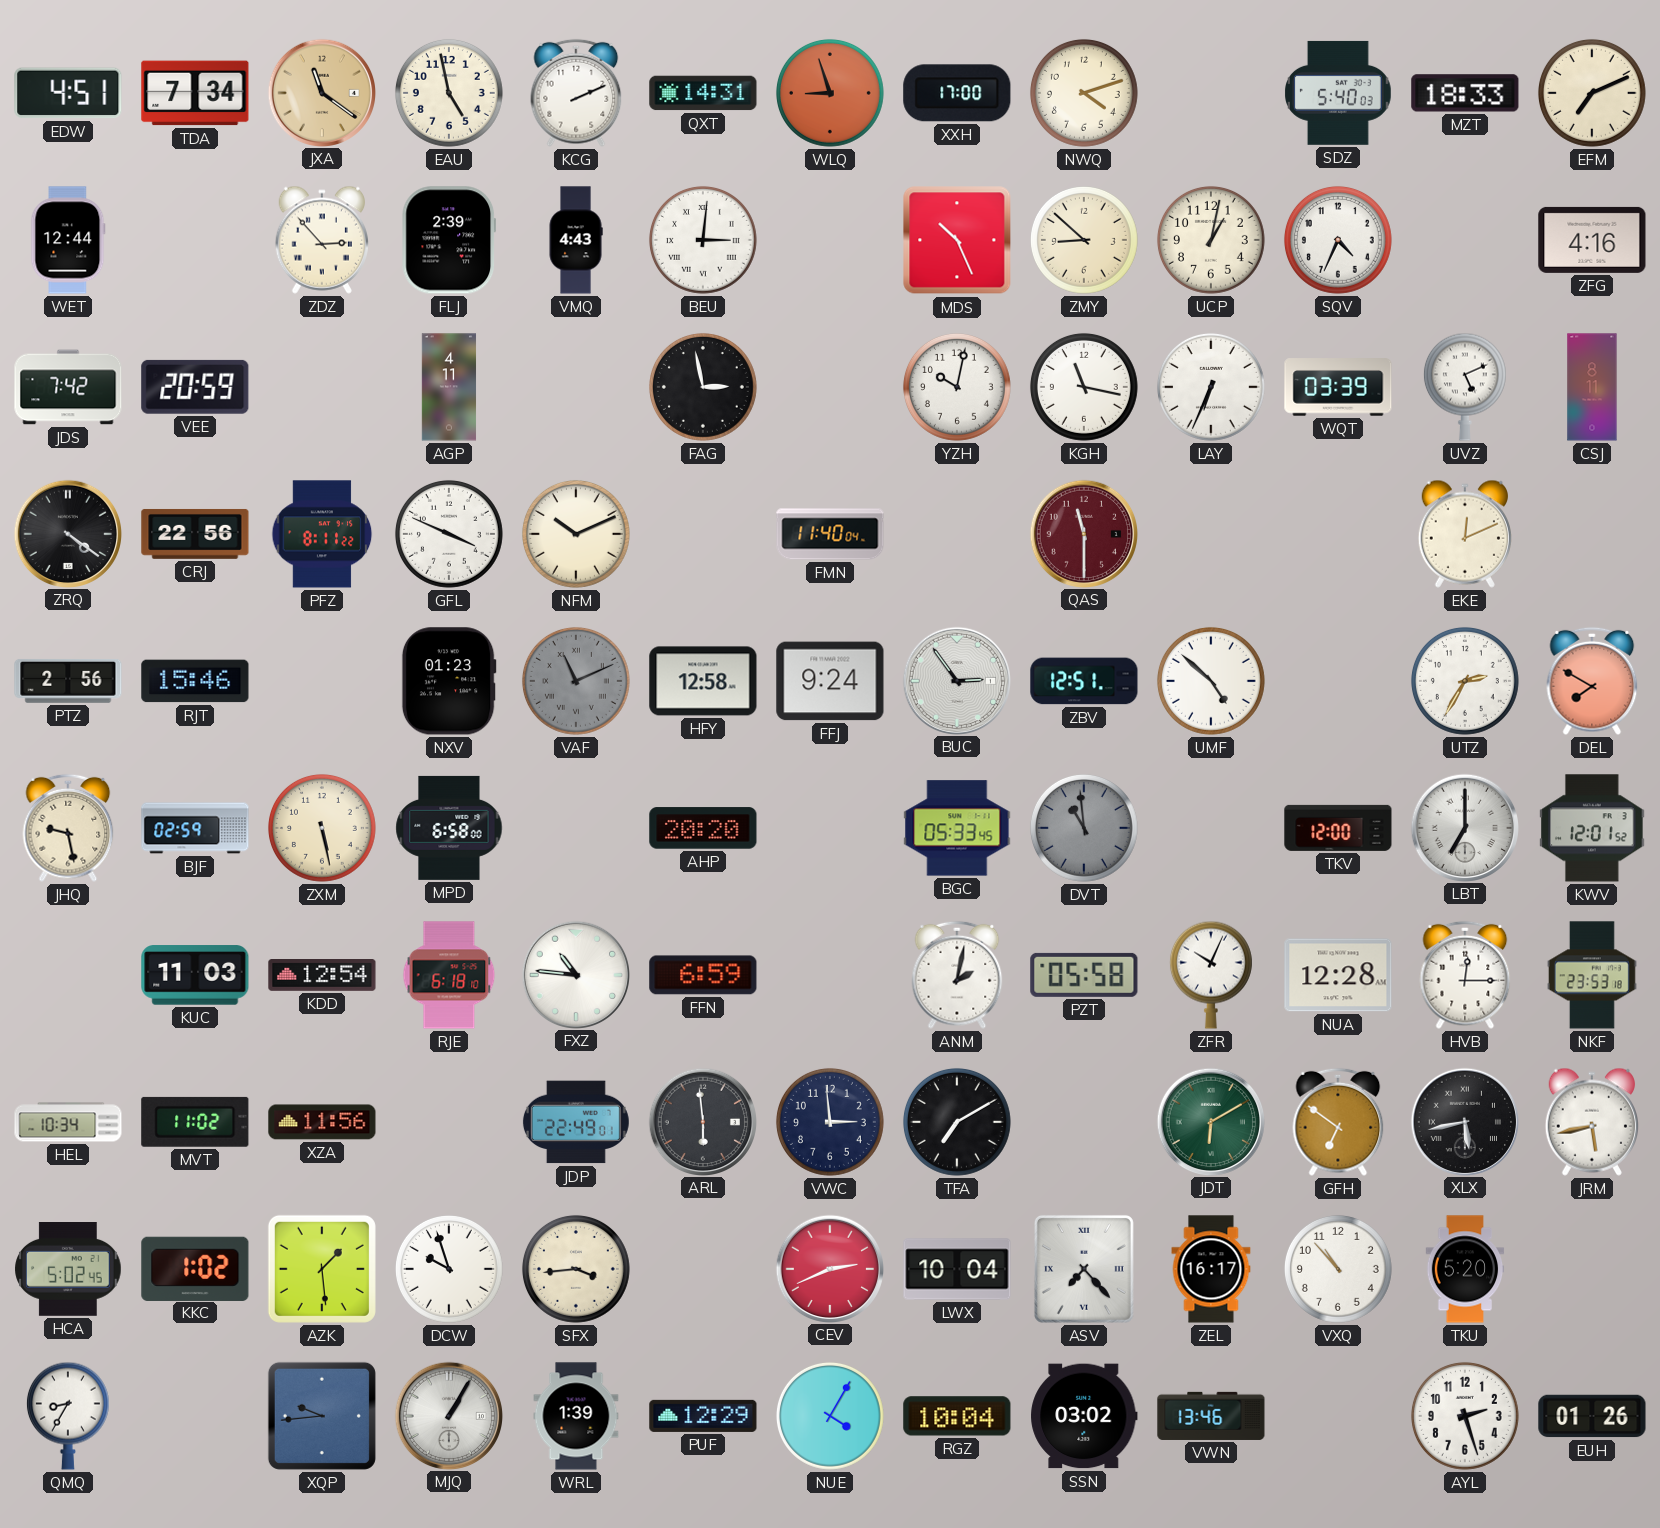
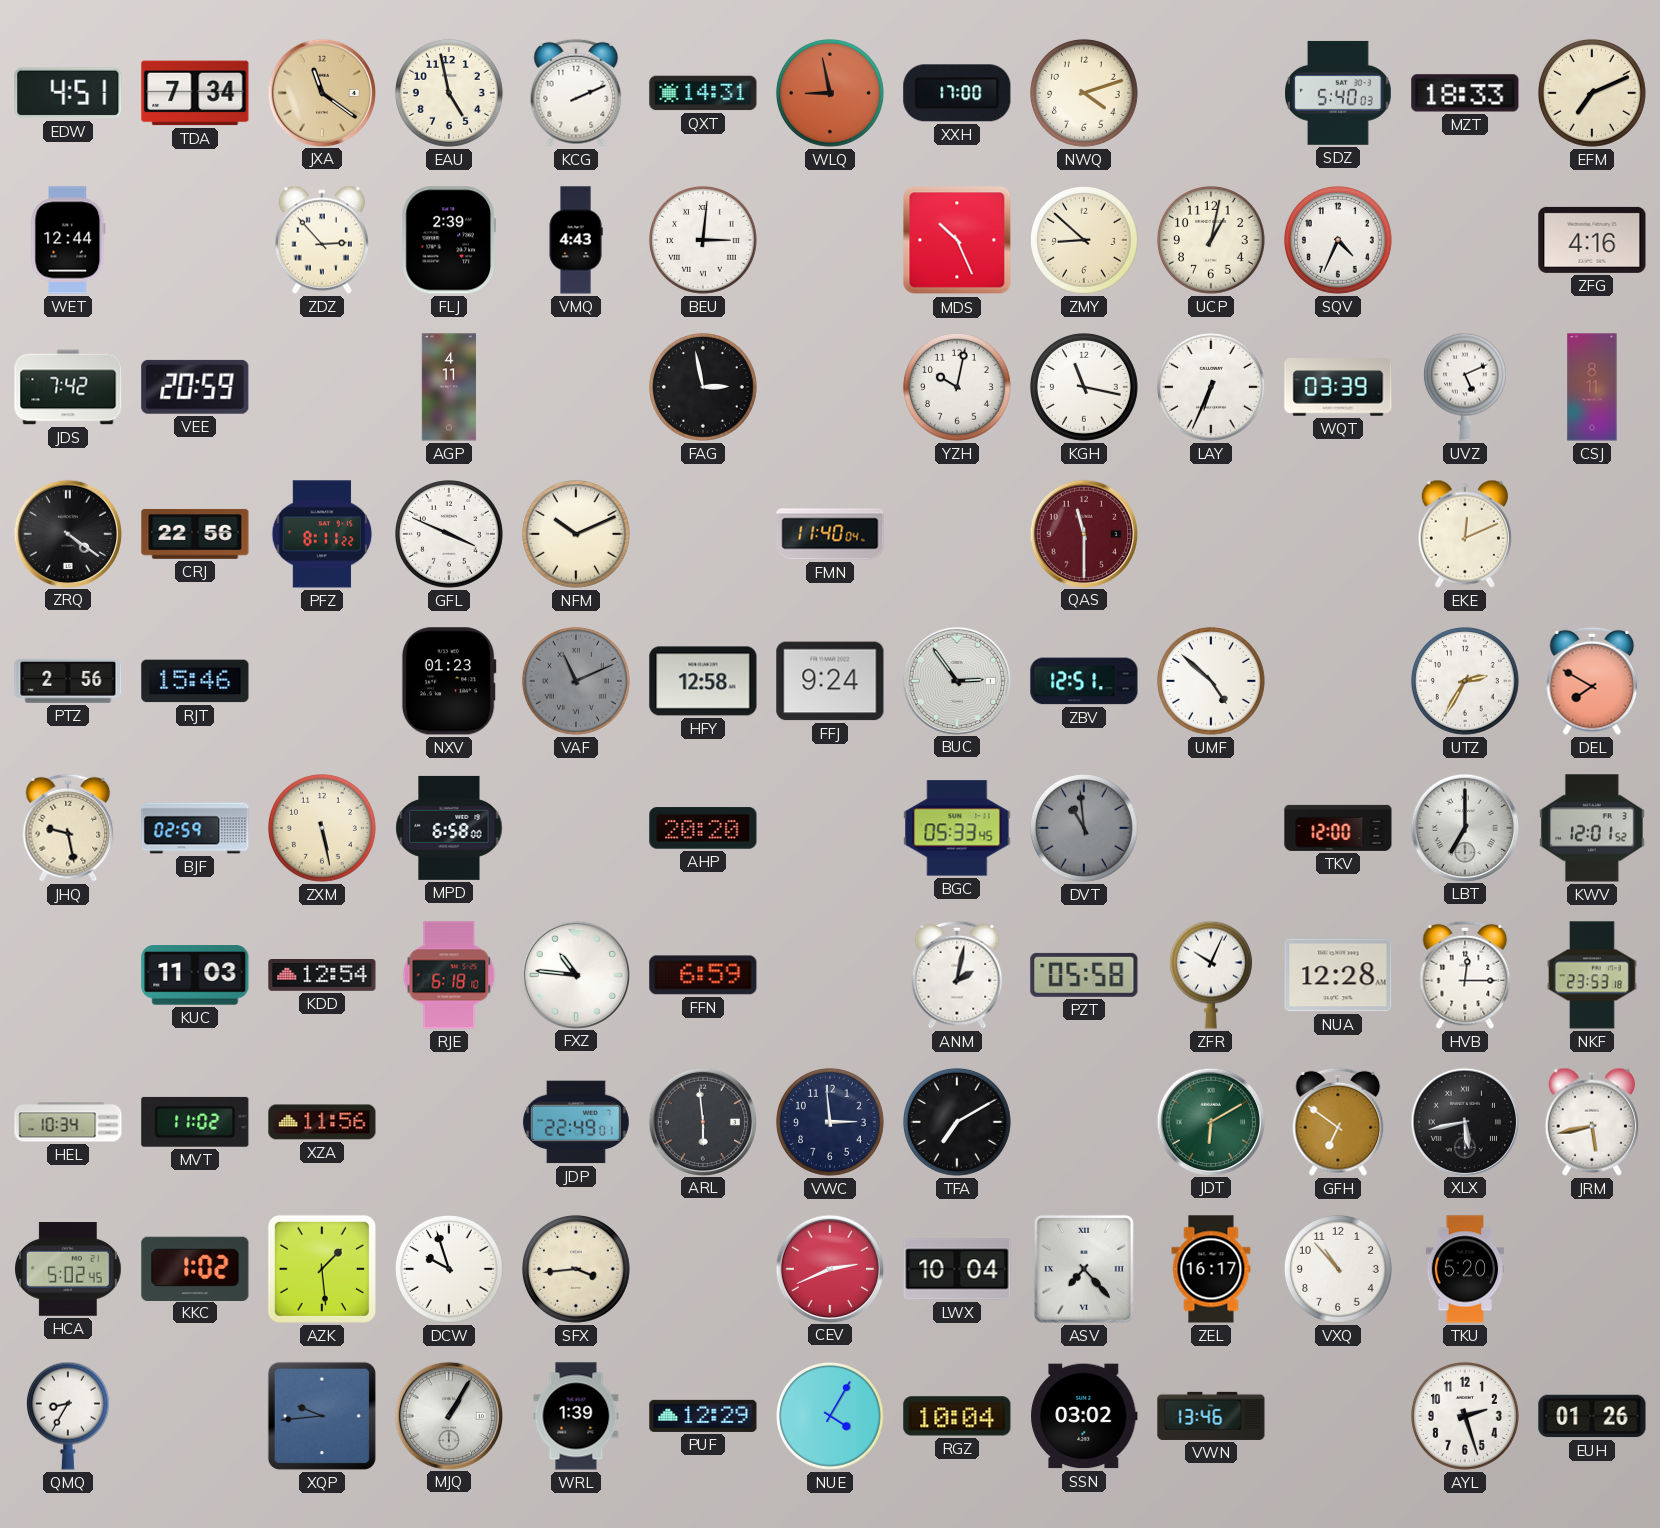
WLQ: 8:57 -> 8:58 (830, 93)
